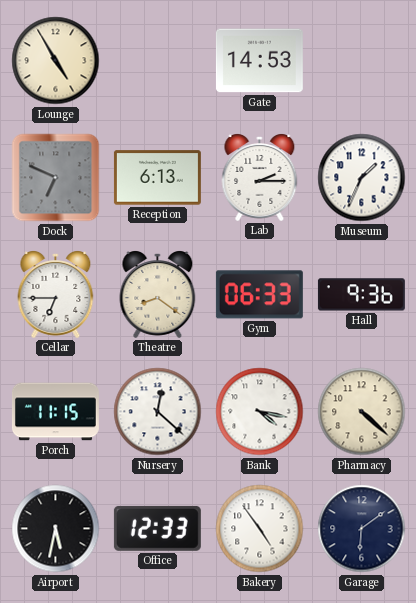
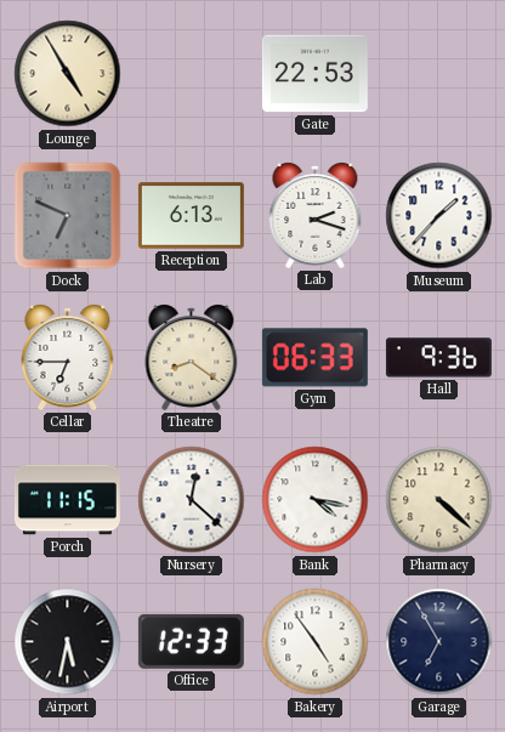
Gate: 14:53 -> 22:53 (314, 74)
Lab: 2:15 -> 2:18 (316, 216)
Museum: 1:34 -> 1:37 (439, 216)
Garage: 6:09 -> 6:55 (439, 642)
